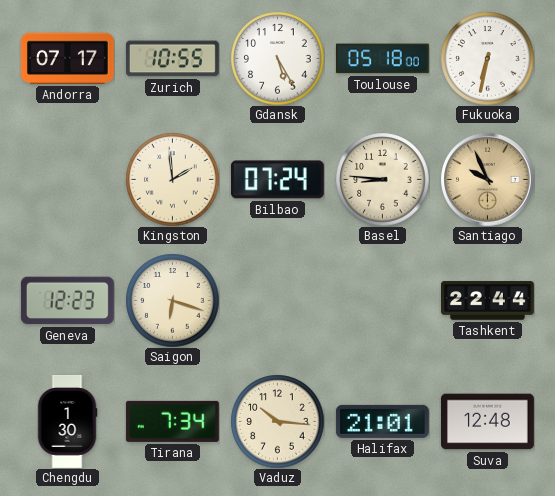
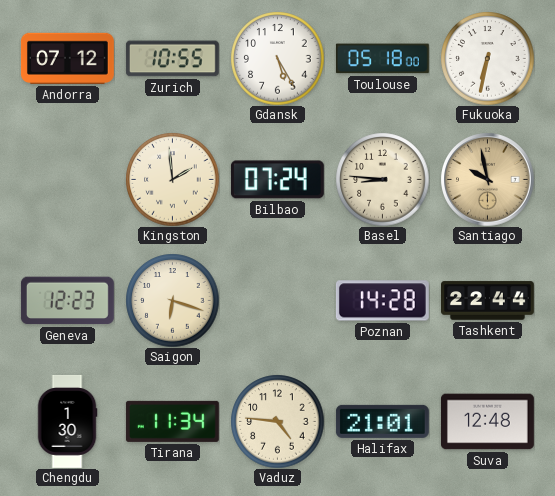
Andorra: 07:17 -> 07:12 (67, 58)
Santiago: 9:56 -> 9:58 (487, 179)
Poznan: none -> 14:28 (382, 301)
Tirana: 7:34 -> 11:34 (172, 421)
Vaduz: 10:16 -> 4:46 (277, 421)
